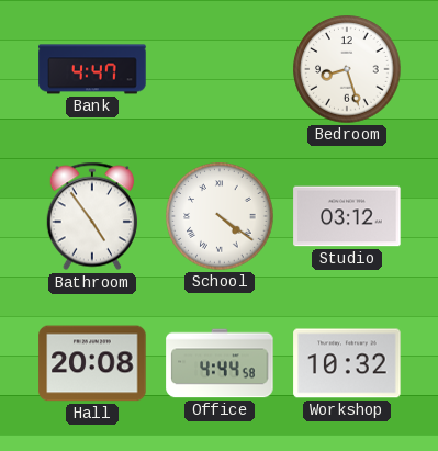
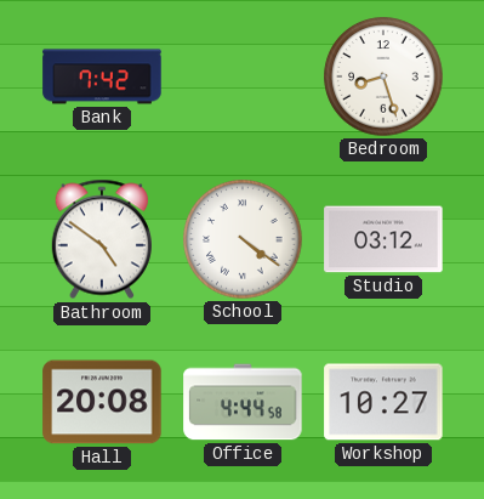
Bank: 4:47 -> 7:42 (102, 76)
Bathroom: 4:54 -> 4:51 (102, 239)
Workshop: 10:32 -> 10:27 (383, 402)
